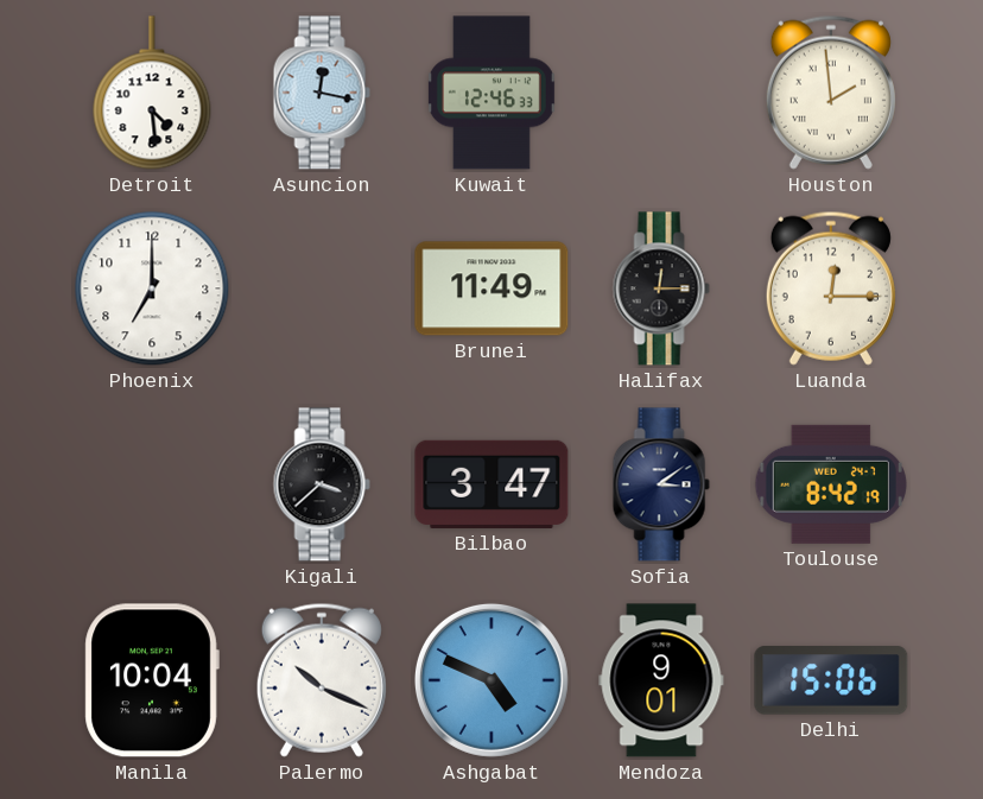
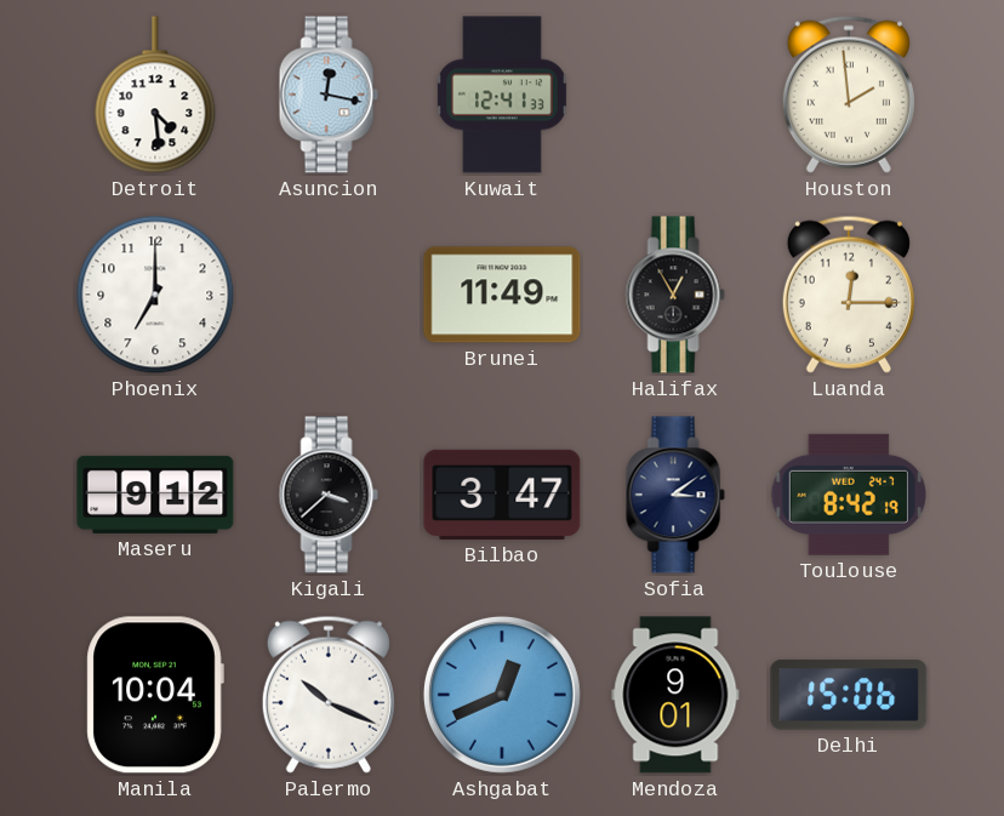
Kuwait: 12:46 -> 12:41 (502, 95)
Halifax: 12:15 -> 12:55 (675, 295)
Maseru: none -> 9:12 (155, 495)
Ashgabat: 4:49 -> 12:41 (502, 695)
